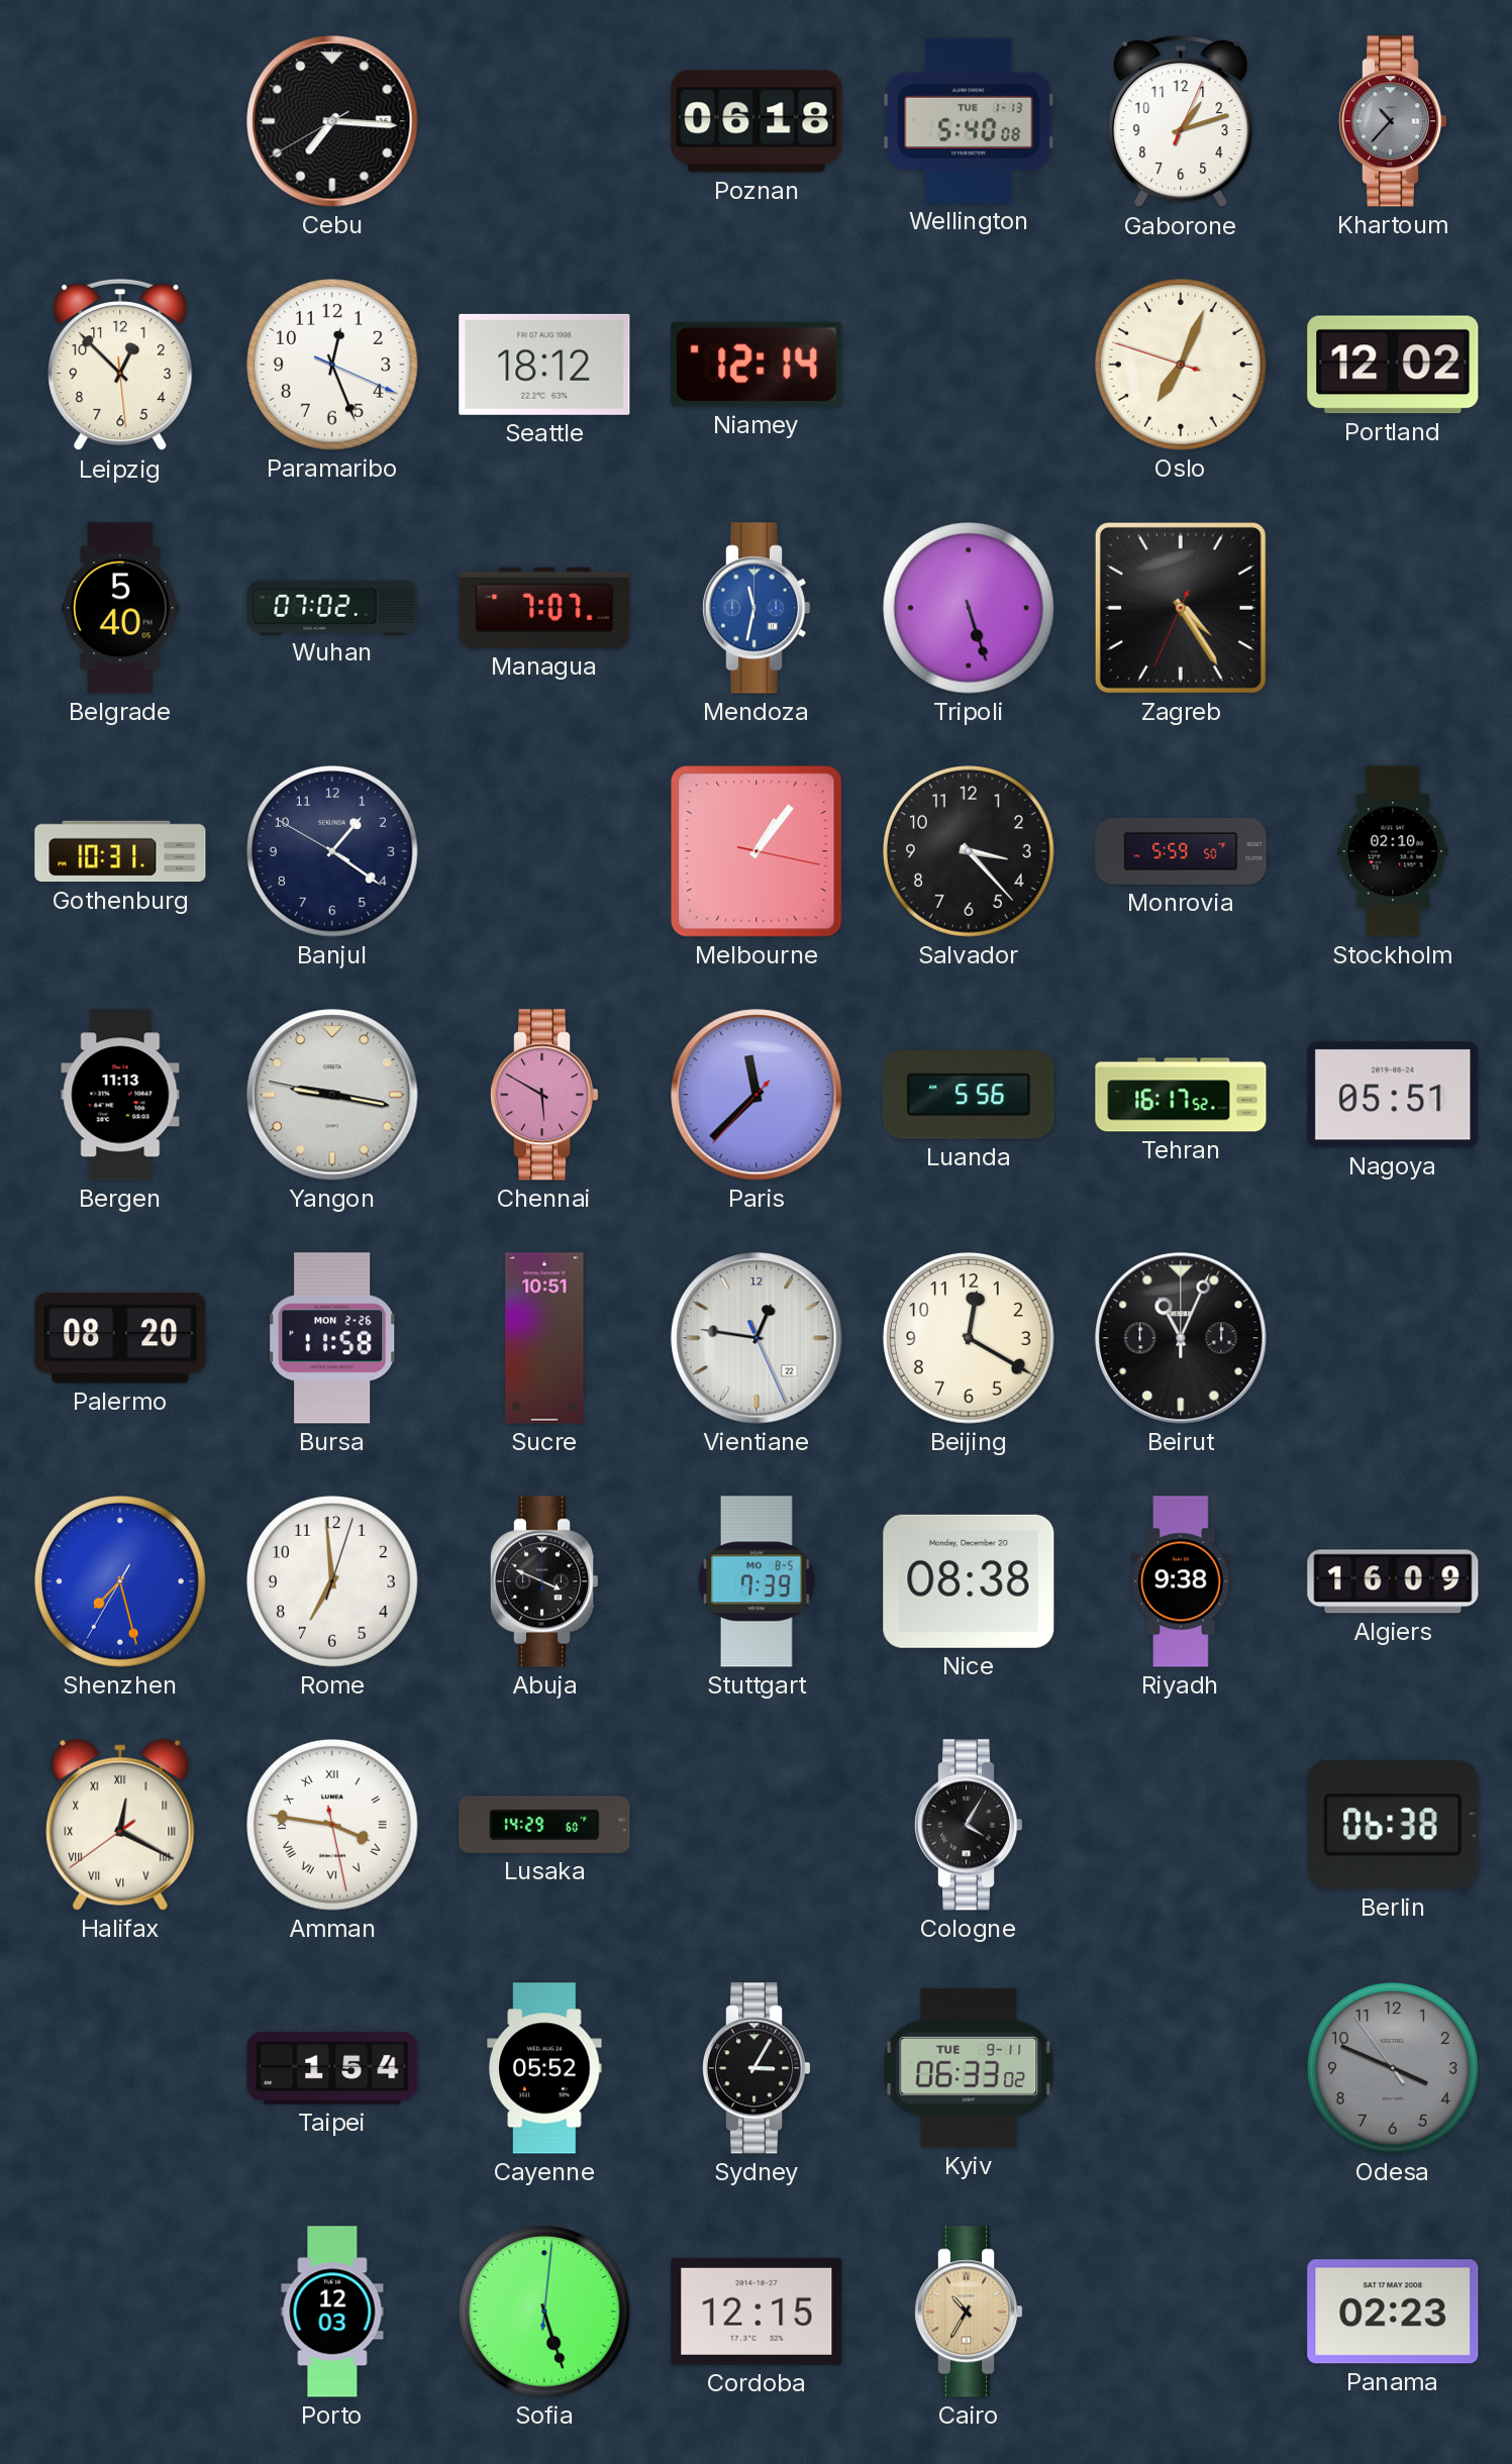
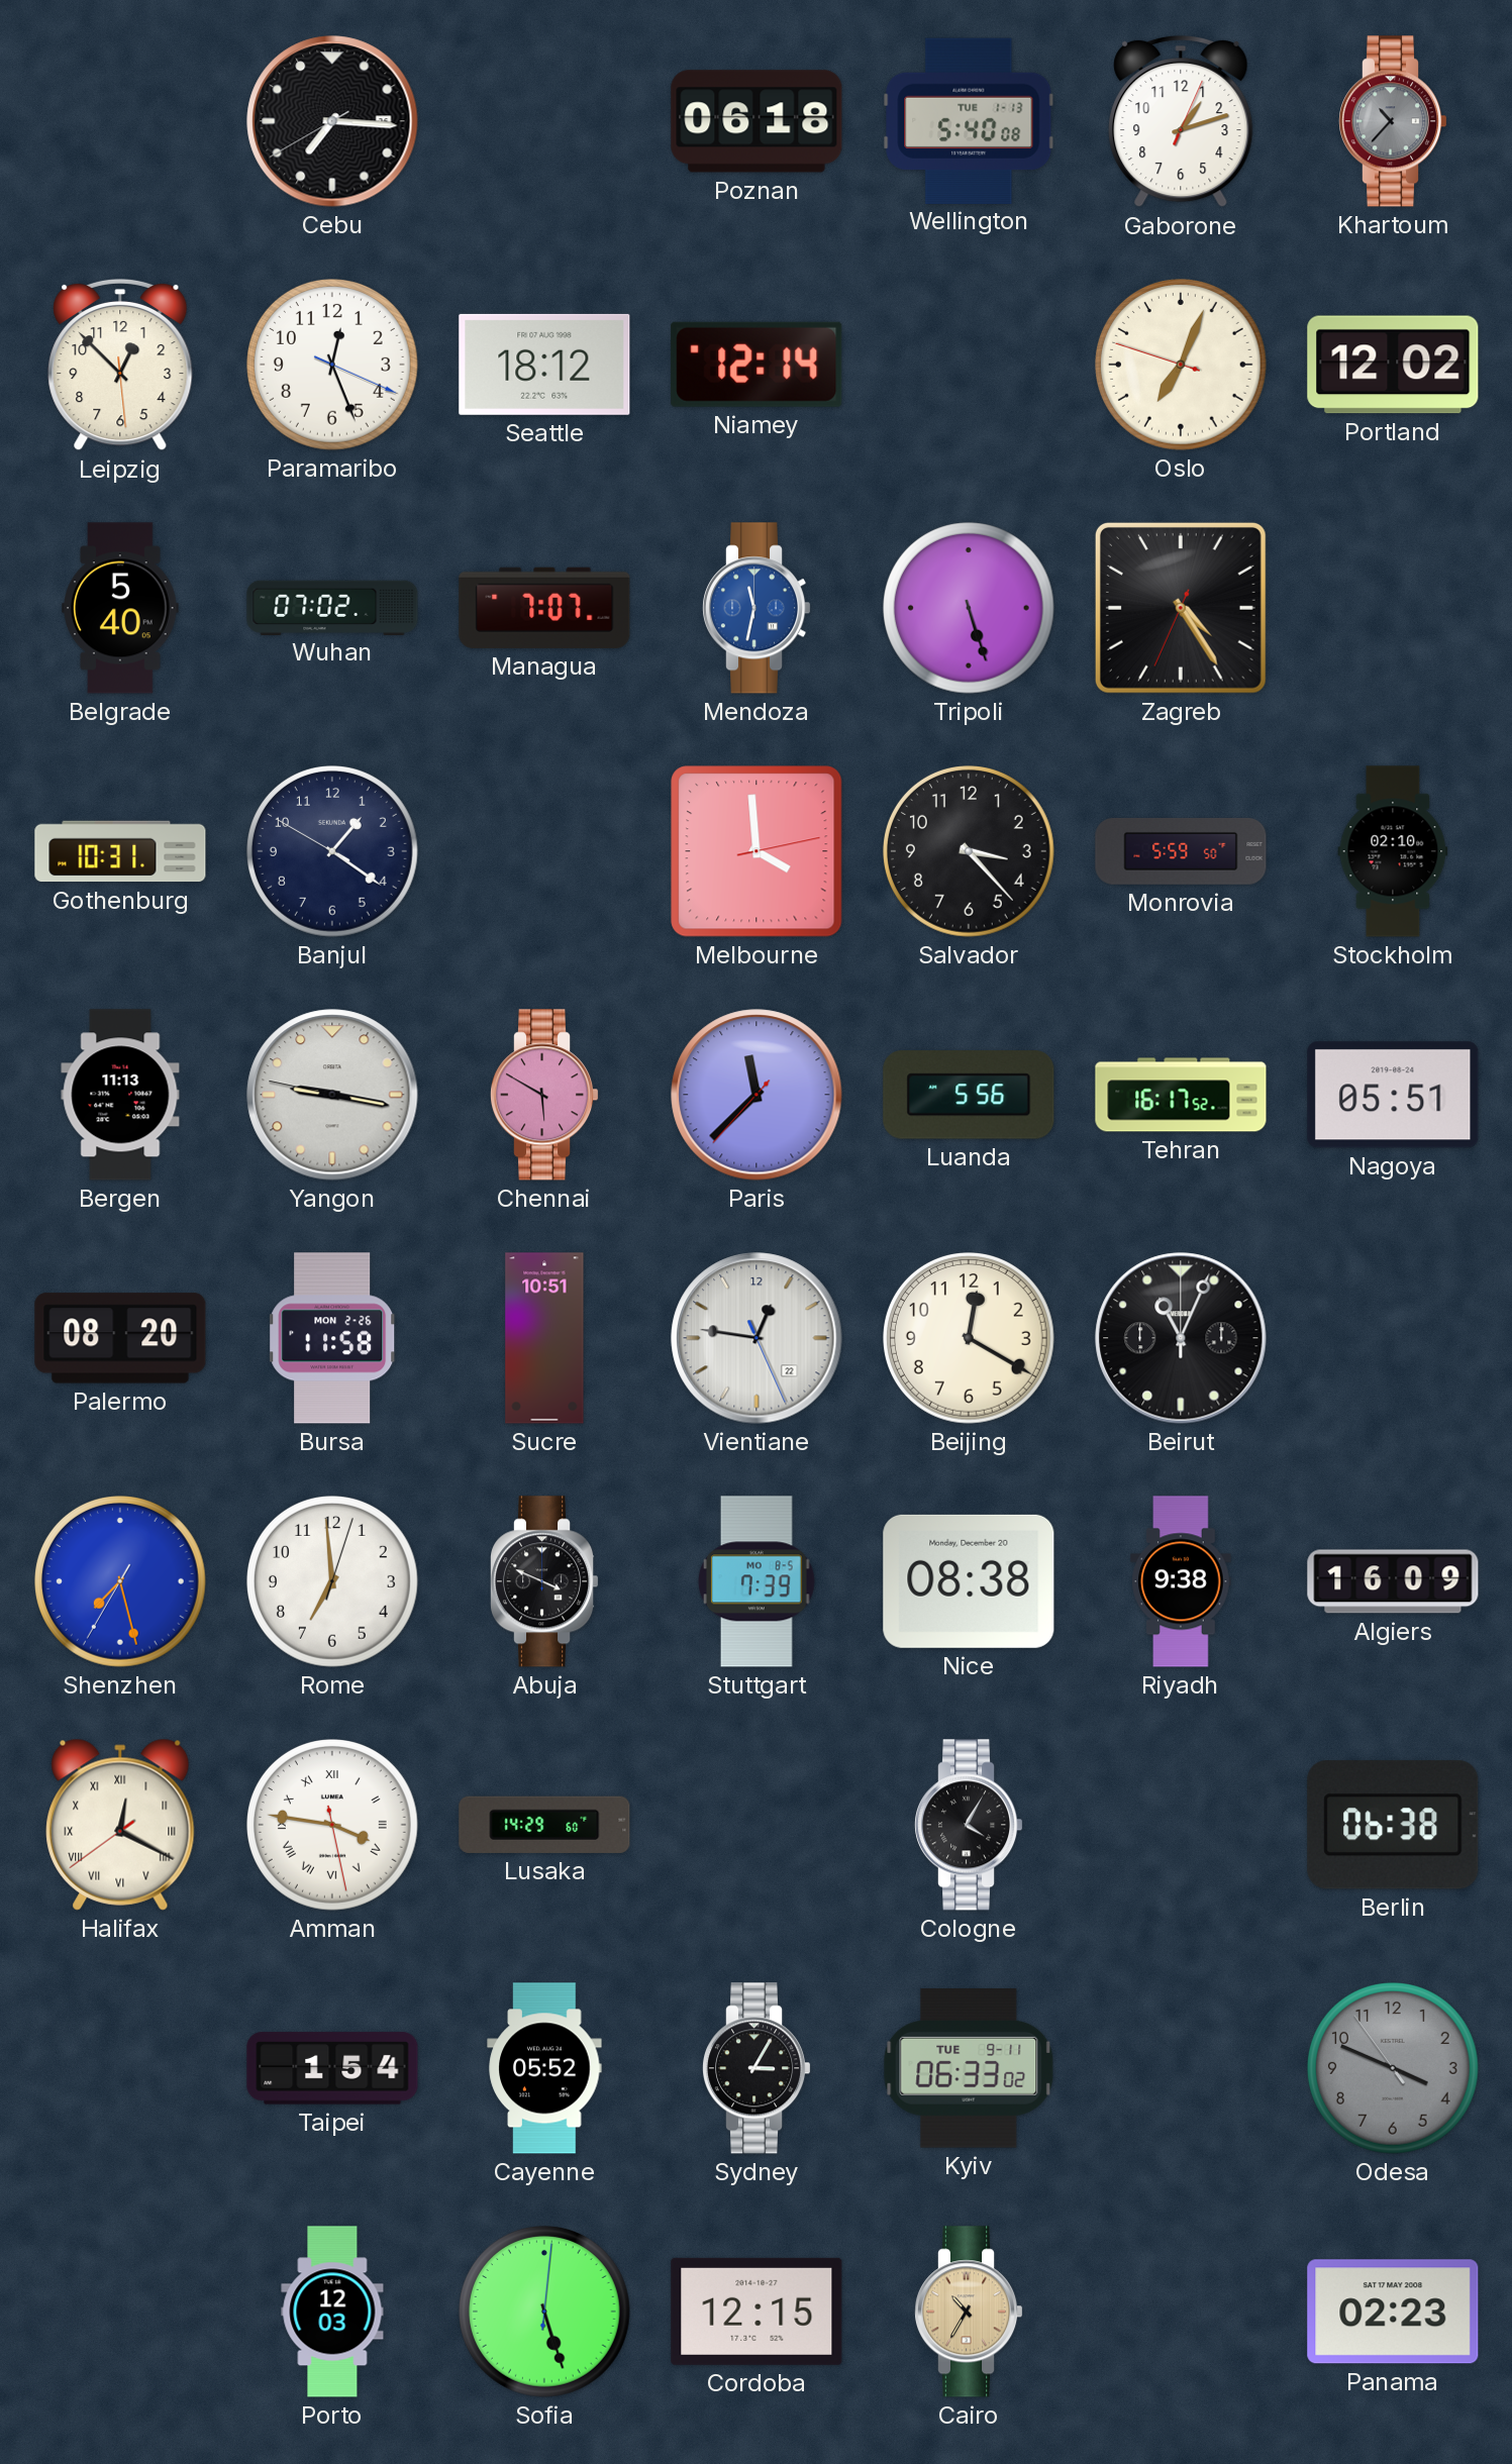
Melbourne: 1:06 -> 3:59 (757, 851)
